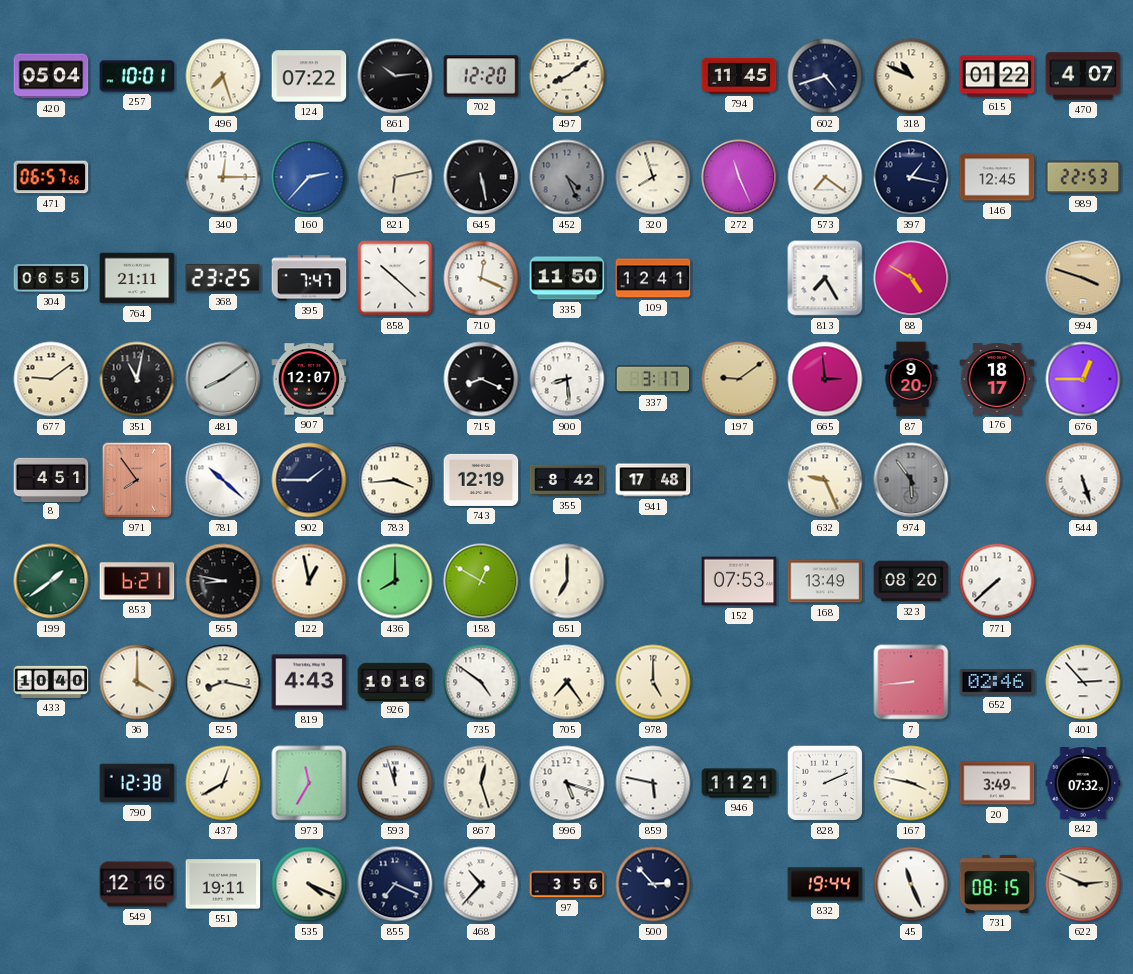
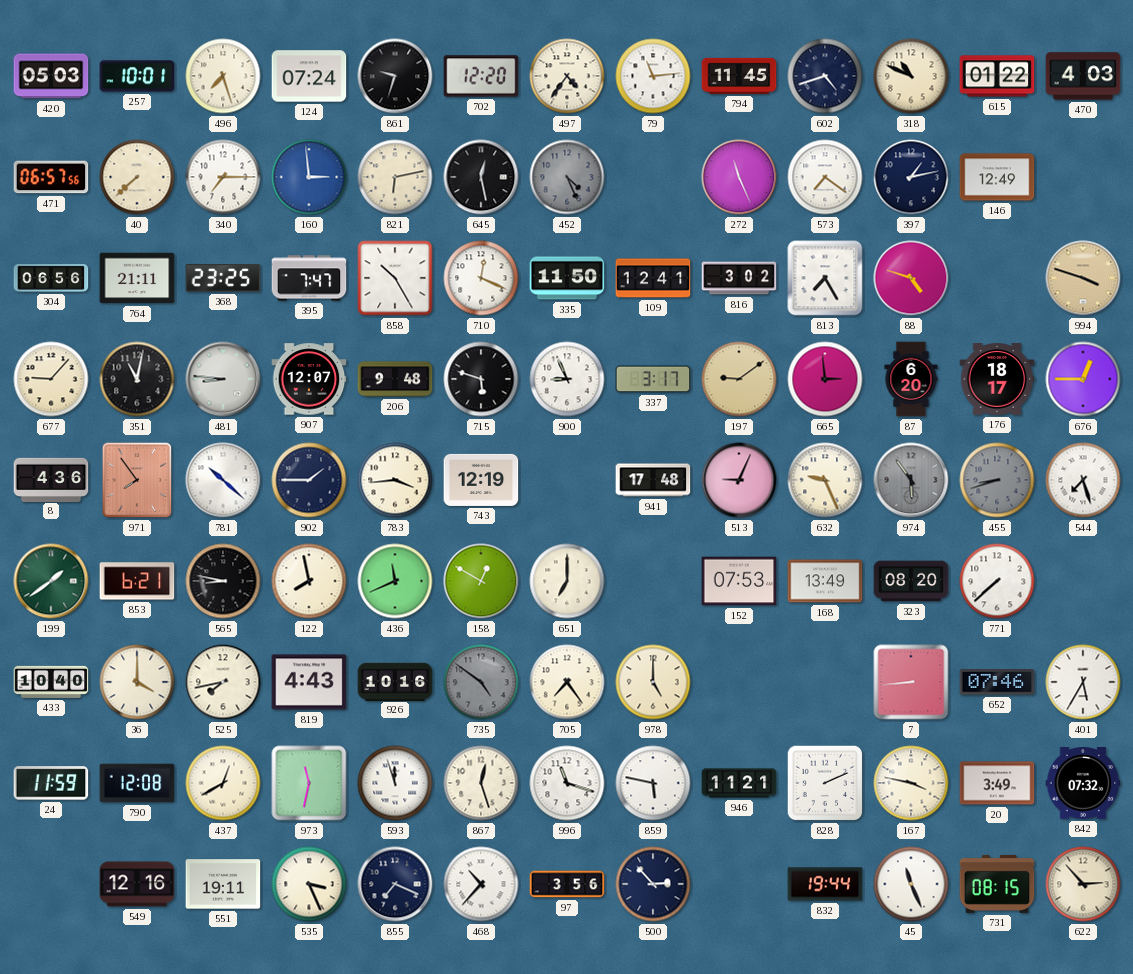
420: 05:04 -> 05:03 (51, 76)
124: 07:22 -> 07:24 (309, 76)
861: 10:14 -> 9:33 (395, 76)
497: 8:09 -> 4:36 (567, 76)
79: none -> 11:14 (653, 76)
470: 4:07 -> 4:03 (1083, 76)
40: none -> 7:38 (137, 177)
340: 12:15 -> 7:15 (223, 177)
160: 2:37 -> 2:59 (309, 177)
645: 5:28 -> 12:28 (481, 177)
320: 7:57 -> none (653, 177)
397: 1:17 -> 1:13 (911, 177)
146: 12:45 -> 12:49 (997, 177)
989: 22:53 -> none (1083, 177)
304: 06:55 -> 06:56 (51, 278)
858: 10:22 -> 10:25 (395, 278)
816: none -> 3:02 (739, 278)
88: 4:50 -> 4:48 (911, 278)
677: 9:09 -> 9:07 (51, 379)
481: 8:09 -> 8:46 (223, 379)
206: none -> 9:48 (395, 379)
715: 8:19 -> 5:48 (481, 379)
900: 8:29 -> 8:56 (567, 379)
87: 9:20 -> 6:20 (911, 379)
8: 4:51 -> 4:36 (51, 479)
355: 8:42 -> none (567, 480)
513: none -> 9:04 (739, 480)
455: none -> 8:42 (997, 480)
544: 5:27 -> 7:27 (1083, 480)
122: 12:58 -> 7:58 (309, 581)
436: 8:00 -> 11:41 (395, 581)
525: 8:17 -> 7:43 (223, 682)
735 dial: white -> grey (481, 682)
652: 02:46 -> 07:46 (997, 682)
401: 2:53 -> 5:35 (1083, 682)
24: none -> 11:59 (51, 783)
790: 12:38 -> 12:08 (137, 783)
973: 11:35 -> 11:32 (309, 783)
996: 5:18 -> 11:18 (567, 783)
535: 4:19 -> 3:26 (309, 884)
622: 2:49 -> 2:53 (1083, 884)
